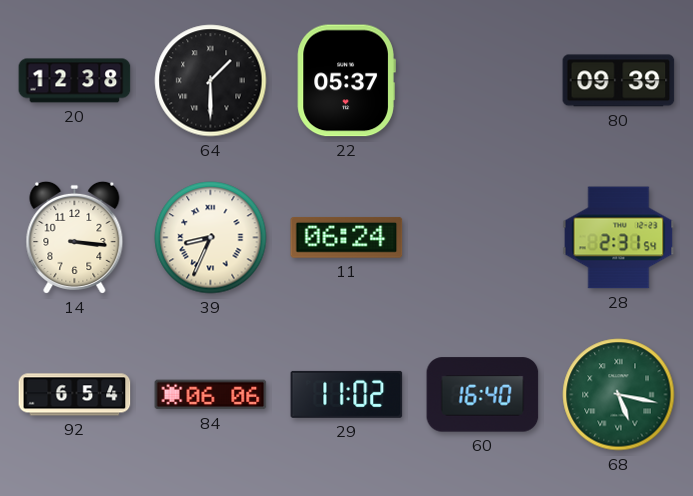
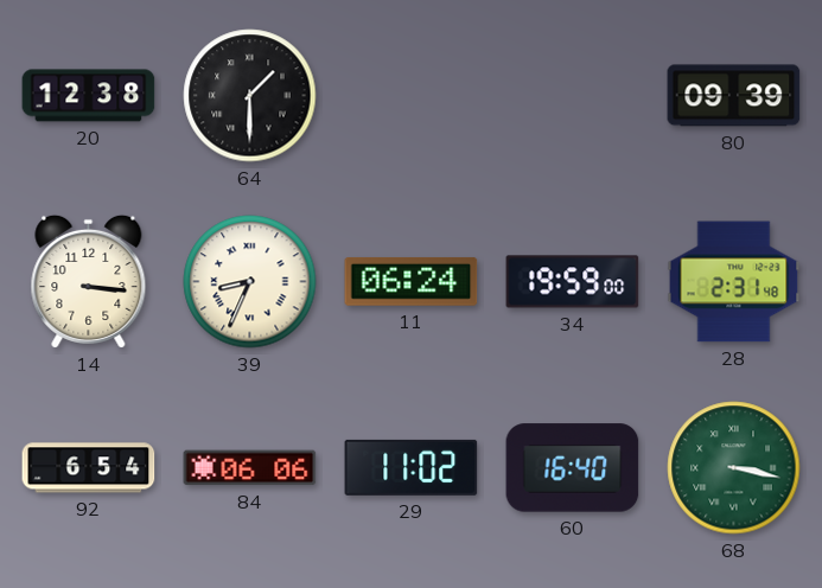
22: 05:37 -> none (346, 81)
34: none -> 19:59 (573, 282)
28: 2:31:54 -> 2:31:48 (734, 282)
68: 5:17 -> 3:17 (734, 468)
